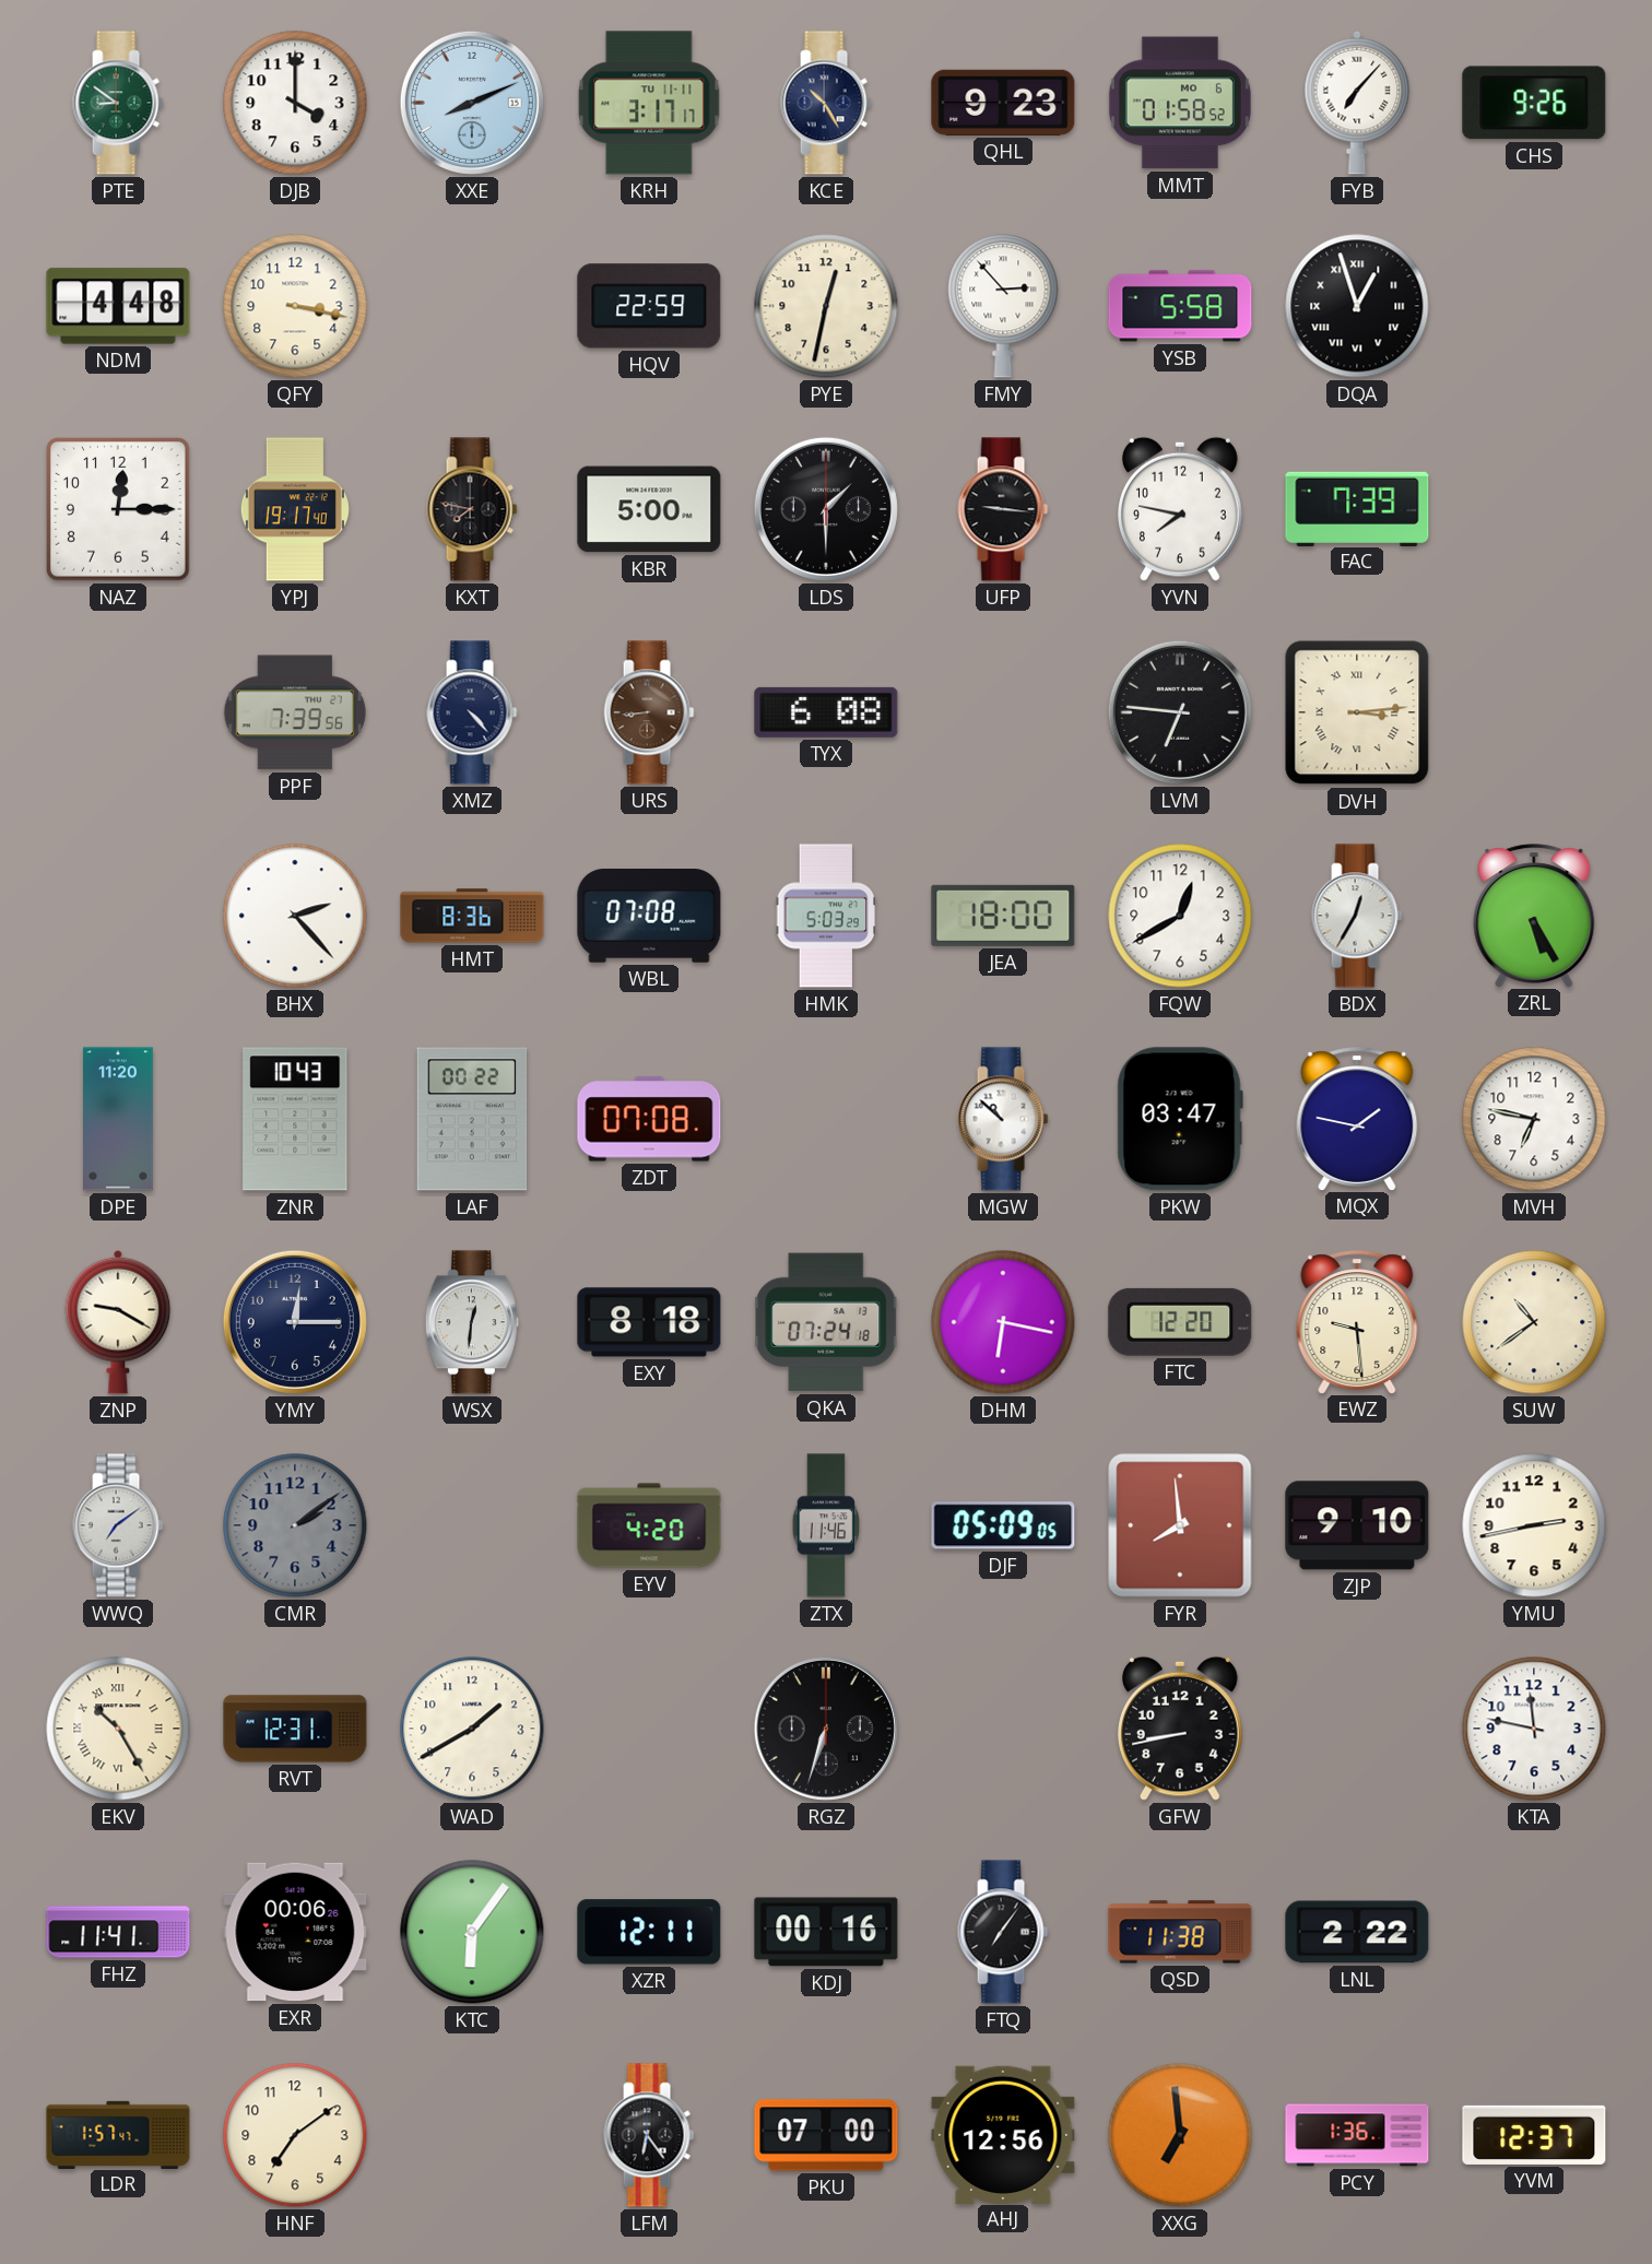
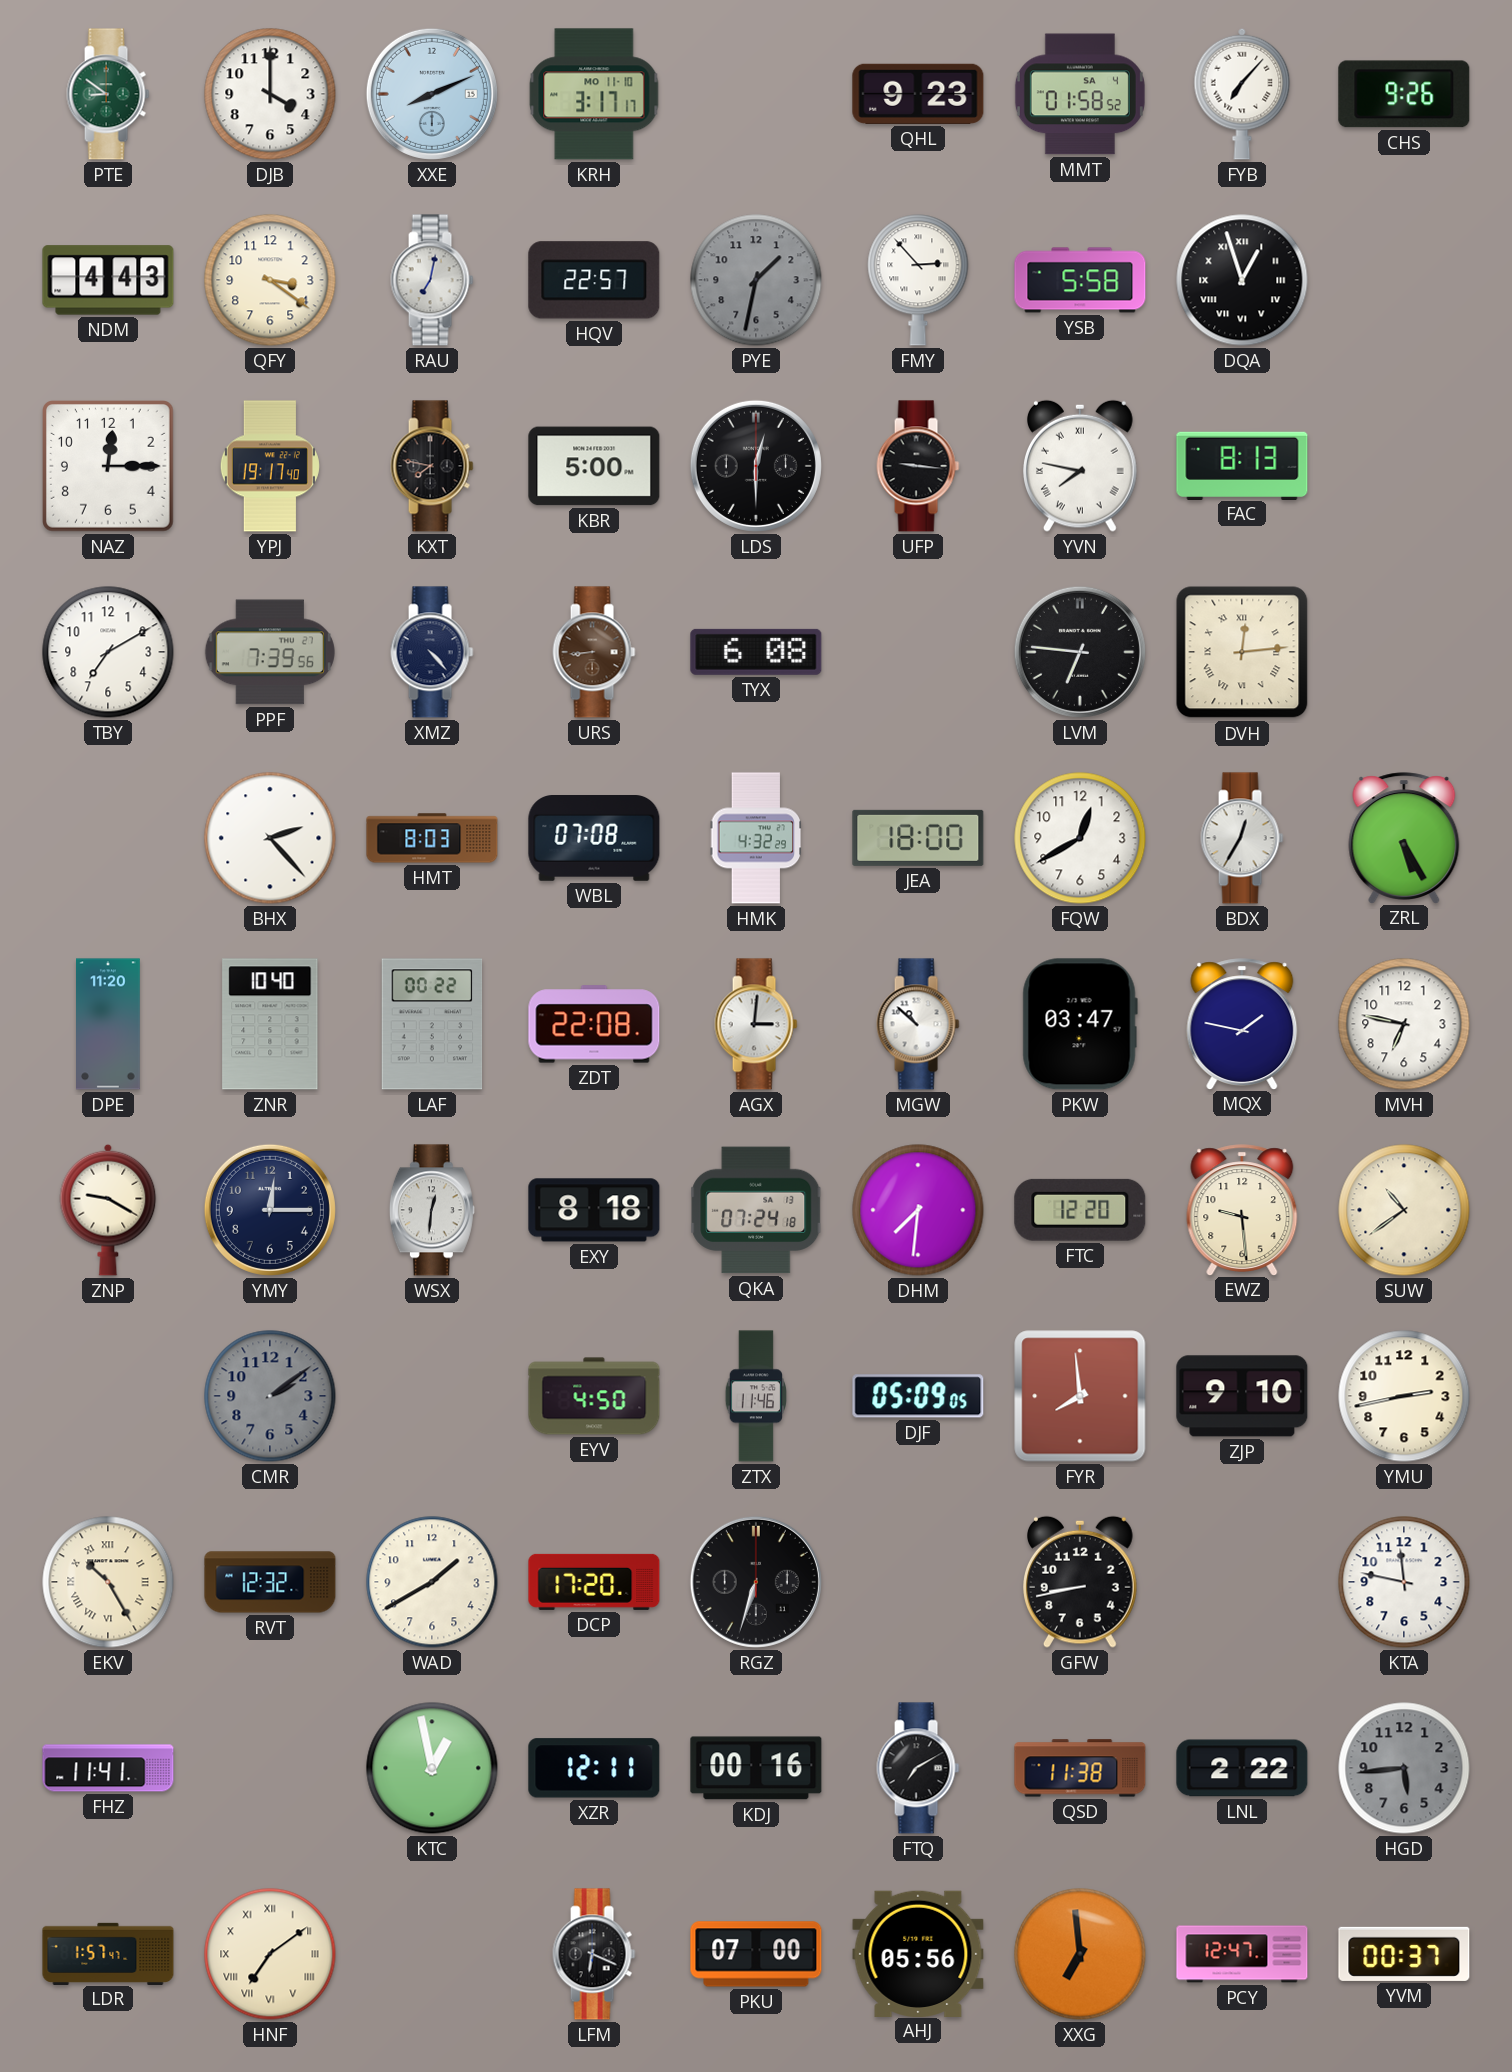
KRH date: TU 11-11 -> MO 11-10 (594, 94)
KCE: 10:25 -> none (826, 103)
MMT date: MO 6 -> SA 4 (1080, 94)
NDM: 4:48 -> 4:43 (108, 280)
QFY: 3:17 -> 3:21 (270, 280)
RAU: none -> 7:02 (432, 280)
HQV: 22:59 -> 22:57 (594, 280)
PYE: 12:32 -> 1:32 (756, 280)
PYE dial: cream -> grey (756, 280)
LDS: 1:30 -> 12:30 (756, 466)
YVN numerals: Arabic -> Roman (1081, 466)
FAC: 7:39 -> 8:13 (1242, 465)
TBY: none -> 7:10 (108, 652)
DVH: 3:14 -> 12:14 (1242, 652)
HMT: 8:36 -> 8:03 (432, 838)
HMK: 5:03 -> 4:32 (756, 838)
ZNR: 10:43 -> 10:40 (270, 1024)
ZDT: 07:08 -> 22:08 (594, 1024)
AGX: none -> 3:01 (756, 1024)
DHM: 6:17 -> 7:31 (918, 1210)
WWQ: 7:09 -> none (118, 1525)
EYV: 4:20 -> 4:50 (594, 1396)
RVT: 12:31 -> 12:32 (270, 1582)
DCP: none -> 17:20 (594, 1582)
EXR: 00:06 -> none (295, 1932)
KTC: 6:06 -> 12:58 (432, 1768)
FTQ: 7:06 -> 7:10 (918, 1768)
HGD: none -> 5:44 (1404, 1768)
HNF numerals: Arabic -> Roman (270, 1954)
LFM: 6:24 -> 6:19 (594, 1954)
AHJ: 12:56 -> 05:56 (918, 1953)
PCY: 1:36 -> 12:47 (1242, 1954)
YVM: 12:37 -> 00:37 (1404, 1954)
